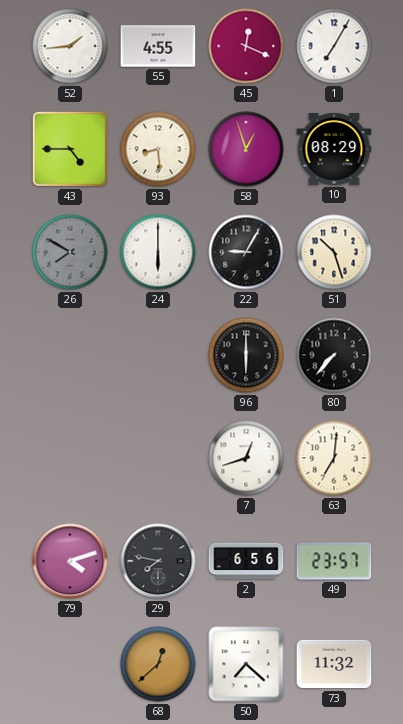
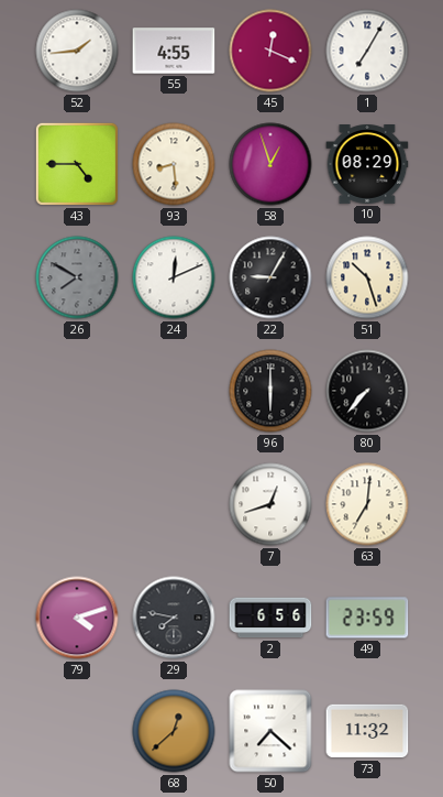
24: 6:00 -> 12:11 (174, 277)
49: 23:57 -> 23:59 (367, 618)
